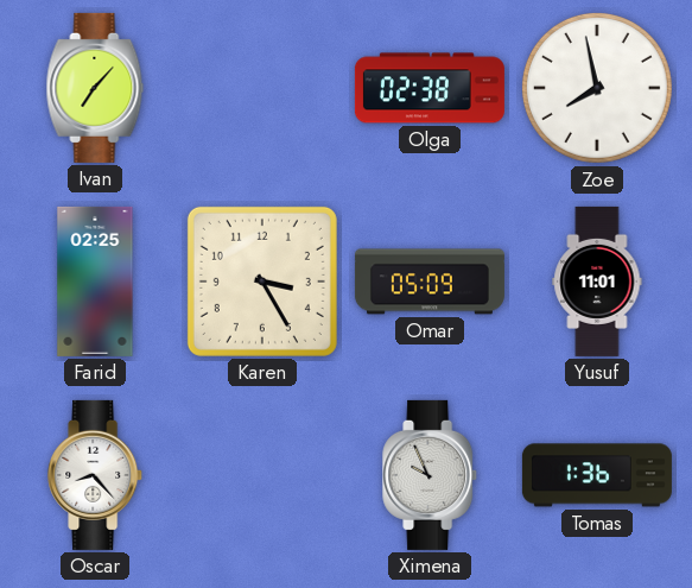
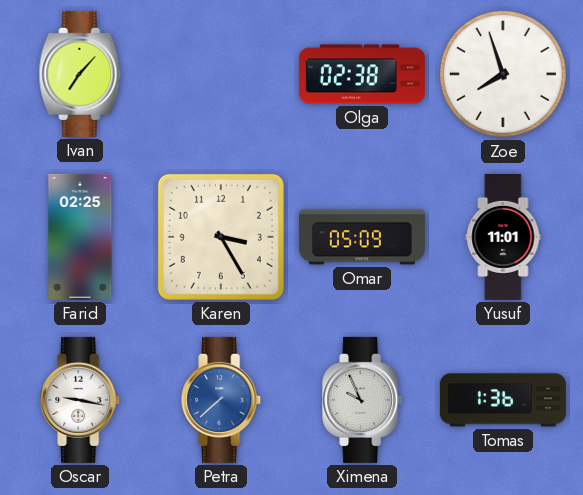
Zoe: 7:58 -> 7:57 (503, 74)
Oscar: 8:23 -> 9:17 (81, 400)
Petra: none -> 7:38 (222, 400)
